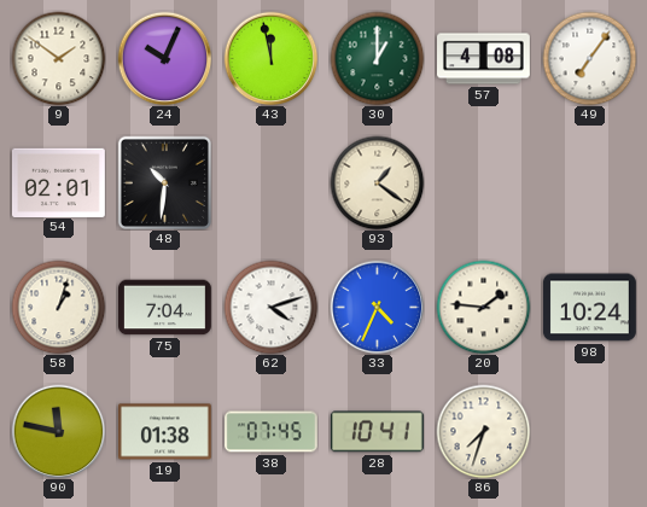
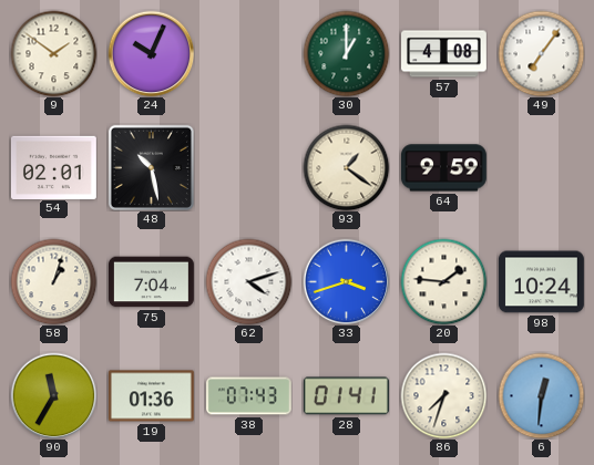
43: 11:58 -> none (270, 58)
48: 10:31 -> 10:28 (151, 167)
64: none -> 9:59 (443, 168)
33: 4:34 -> 3:42 (346, 281)
90: 11:47 -> 11:35 (53, 395)
19: 01:38 -> 01:36 (151, 396)
38: 07:45 -> 07:43 (249, 396)
28: 10:41 -> 01:41 (346, 396)
6: none -> 12:31 (541, 395)
